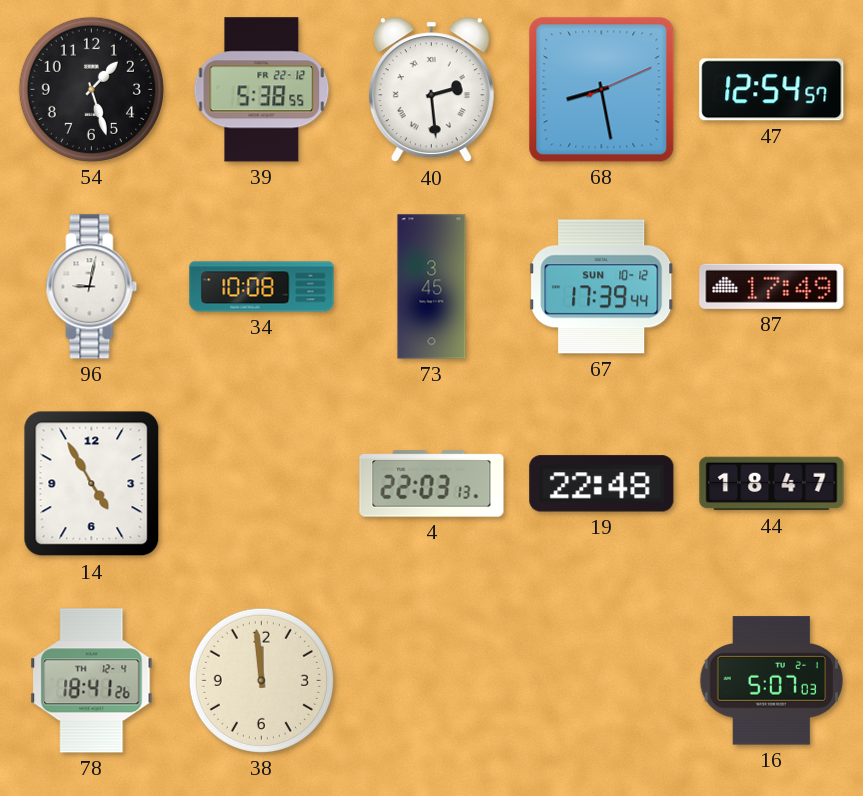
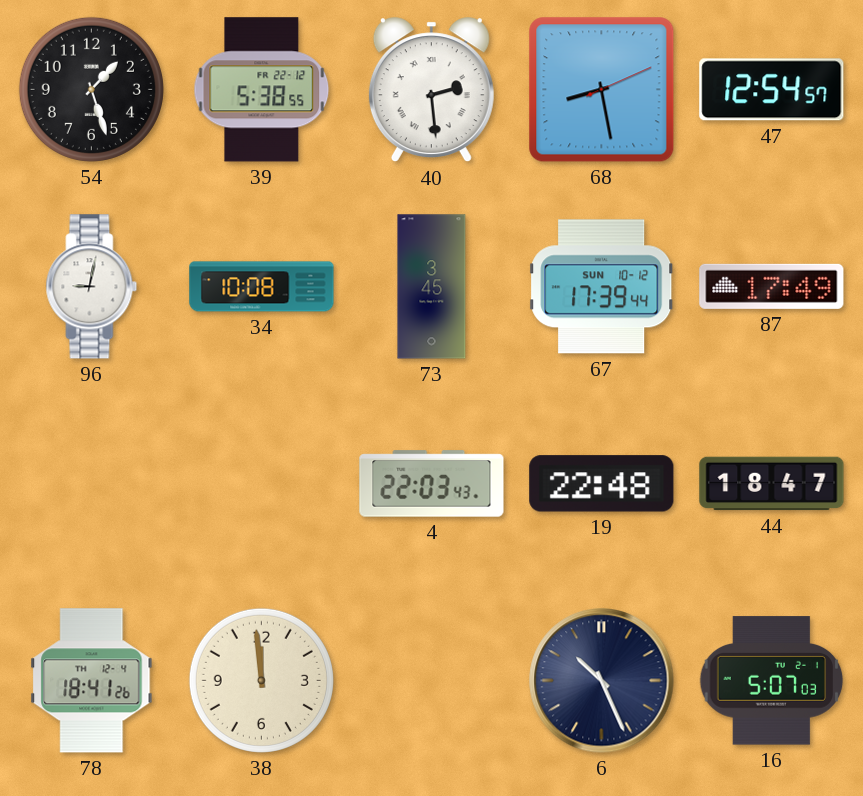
14: 4:55 -> none (92, 484)
4: 22:03:13 -> 22:03:43 (432, 484)
6: none -> 10:26 (602, 681)
